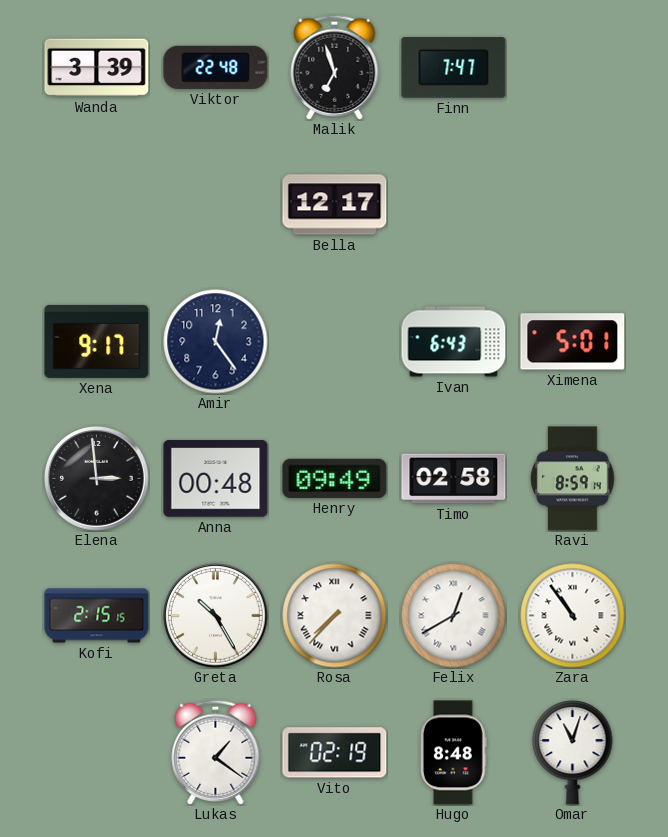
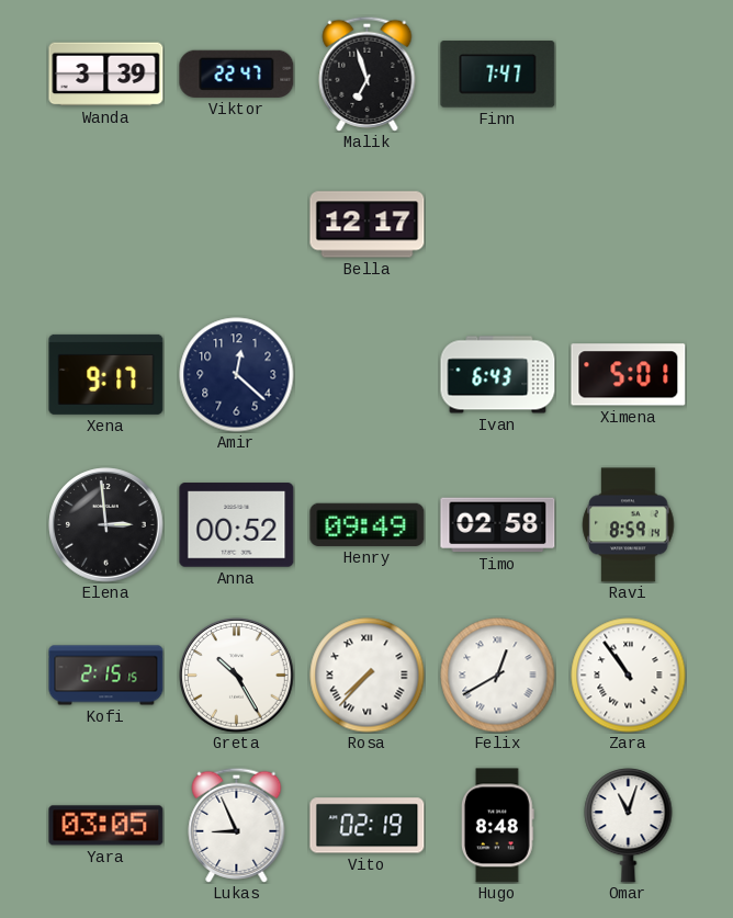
Viktor: 22:48 -> 22:47 (237, 73)
Amir: 12:24 -> 12:22 (237, 375)
Anna: 00:48 -> 00:52 (237, 525)
Yara: none -> 03:05 (106, 826)
Lukas: 1:21 -> 8:56 (237, 825)
